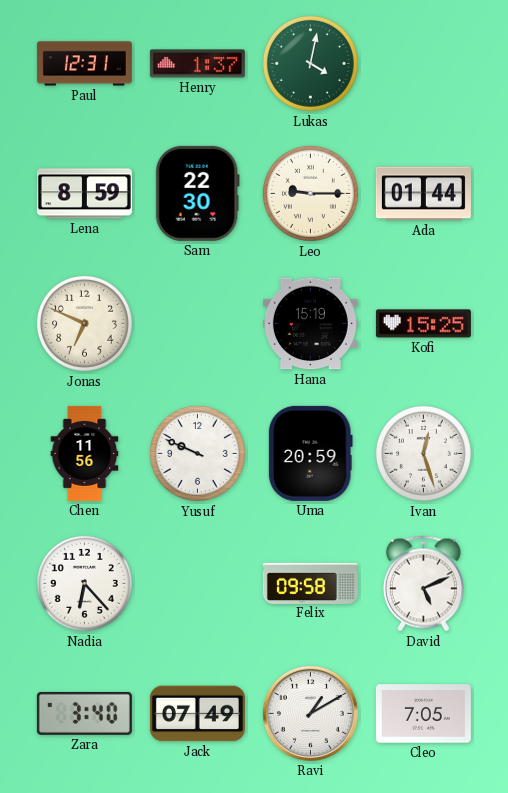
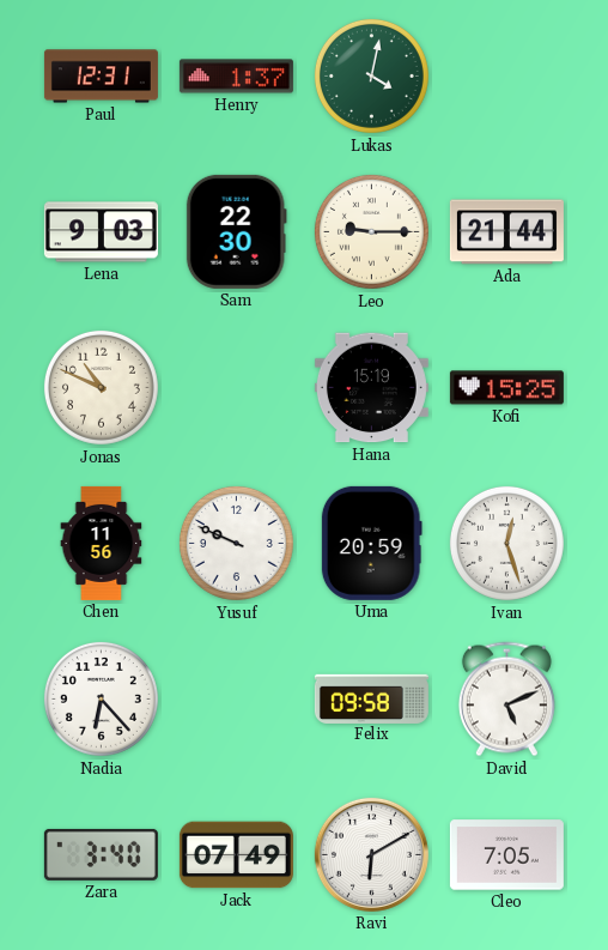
Lena: 8:59 -> 9:03 (101, 232)
Ada: 01:44 -> 21:44 (506, 232)
Jonas: 6:49 -> 10:49 (101, 387)
Ravi: 1:10 -> 6:10 (371, 854)
